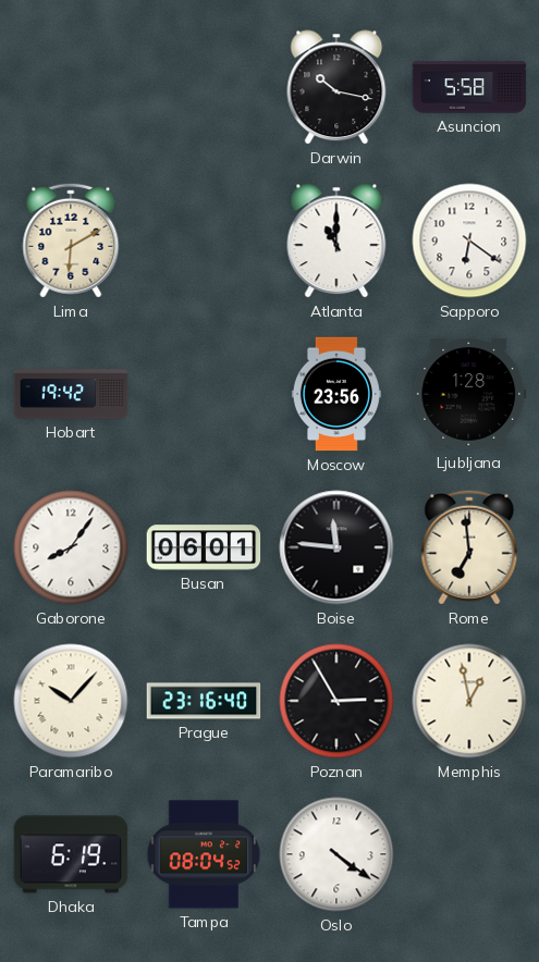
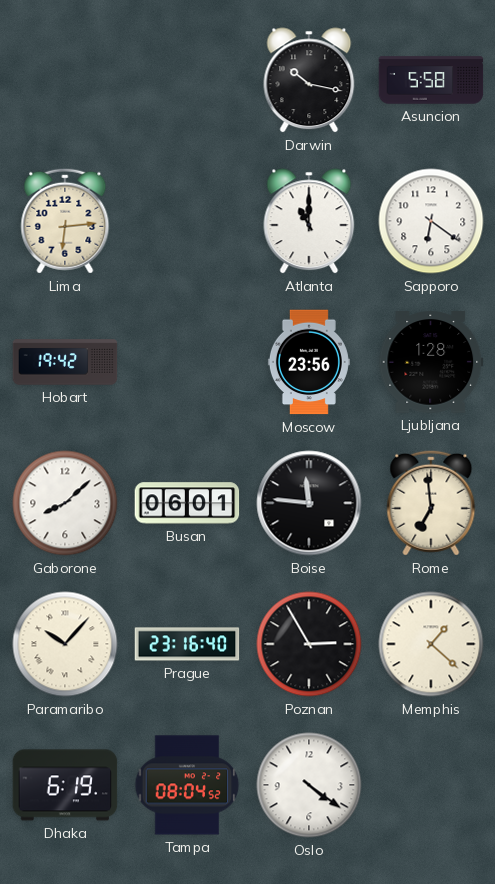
Lima: 6:10 -> 6:14 (65, 221)
Gaborone: 8:06 -> 8:08 (65, 503)
Memphis: 12:58 -> 1:22 (431, 644)
